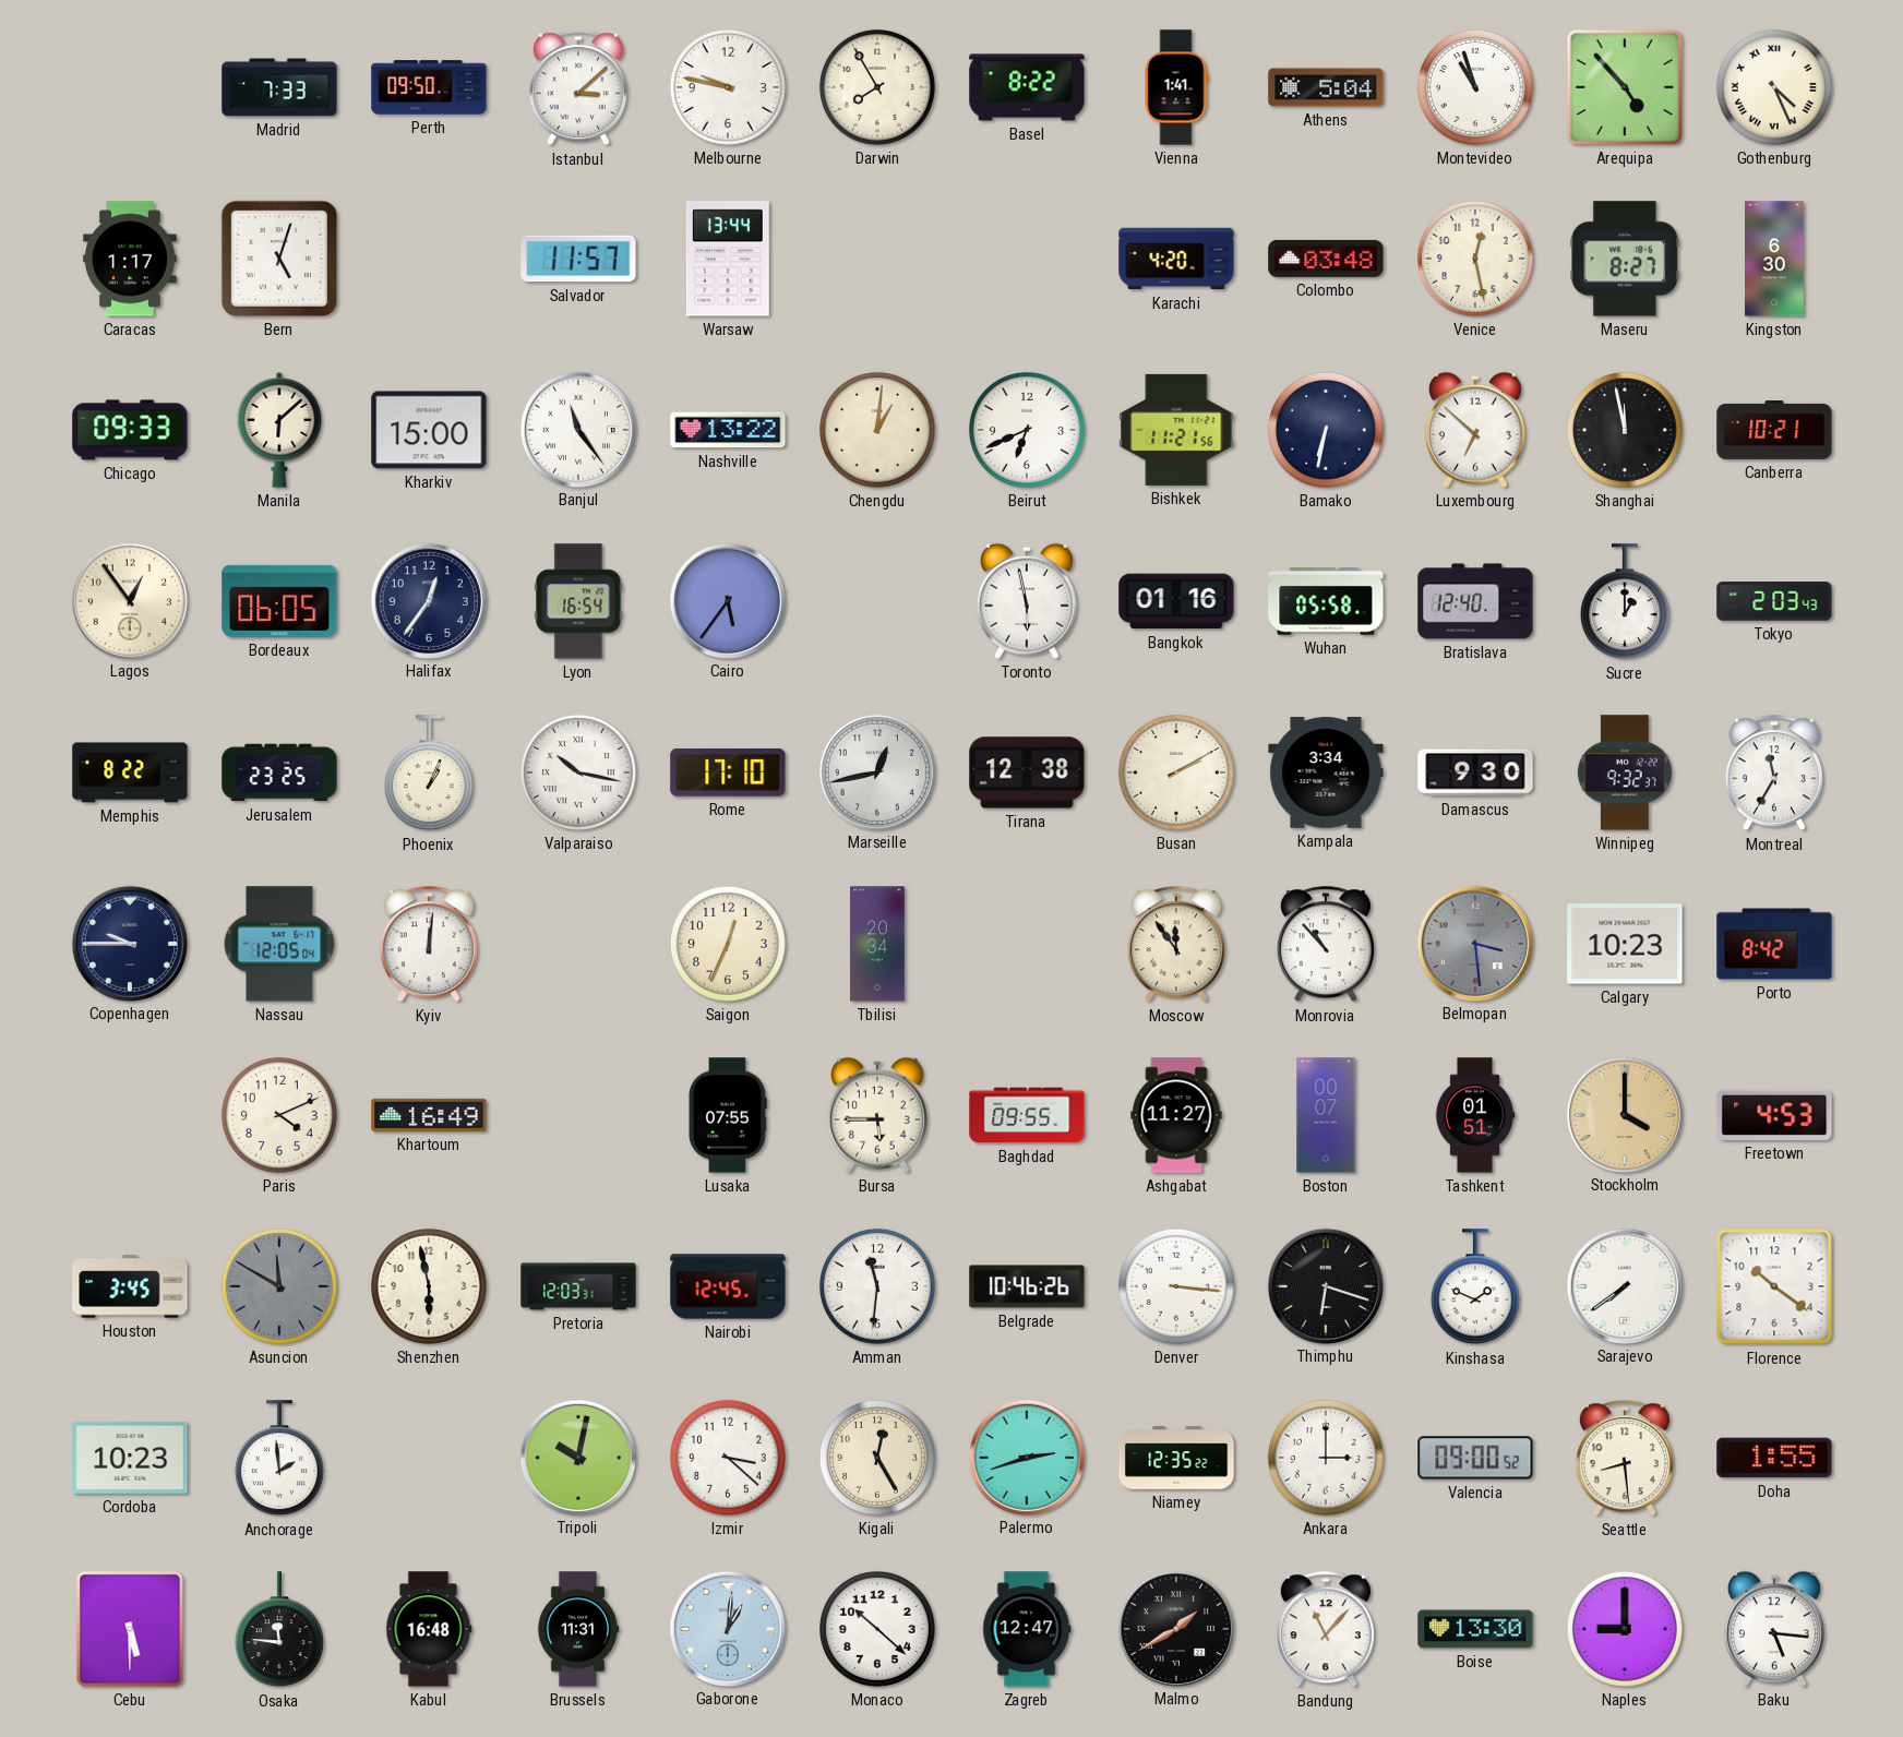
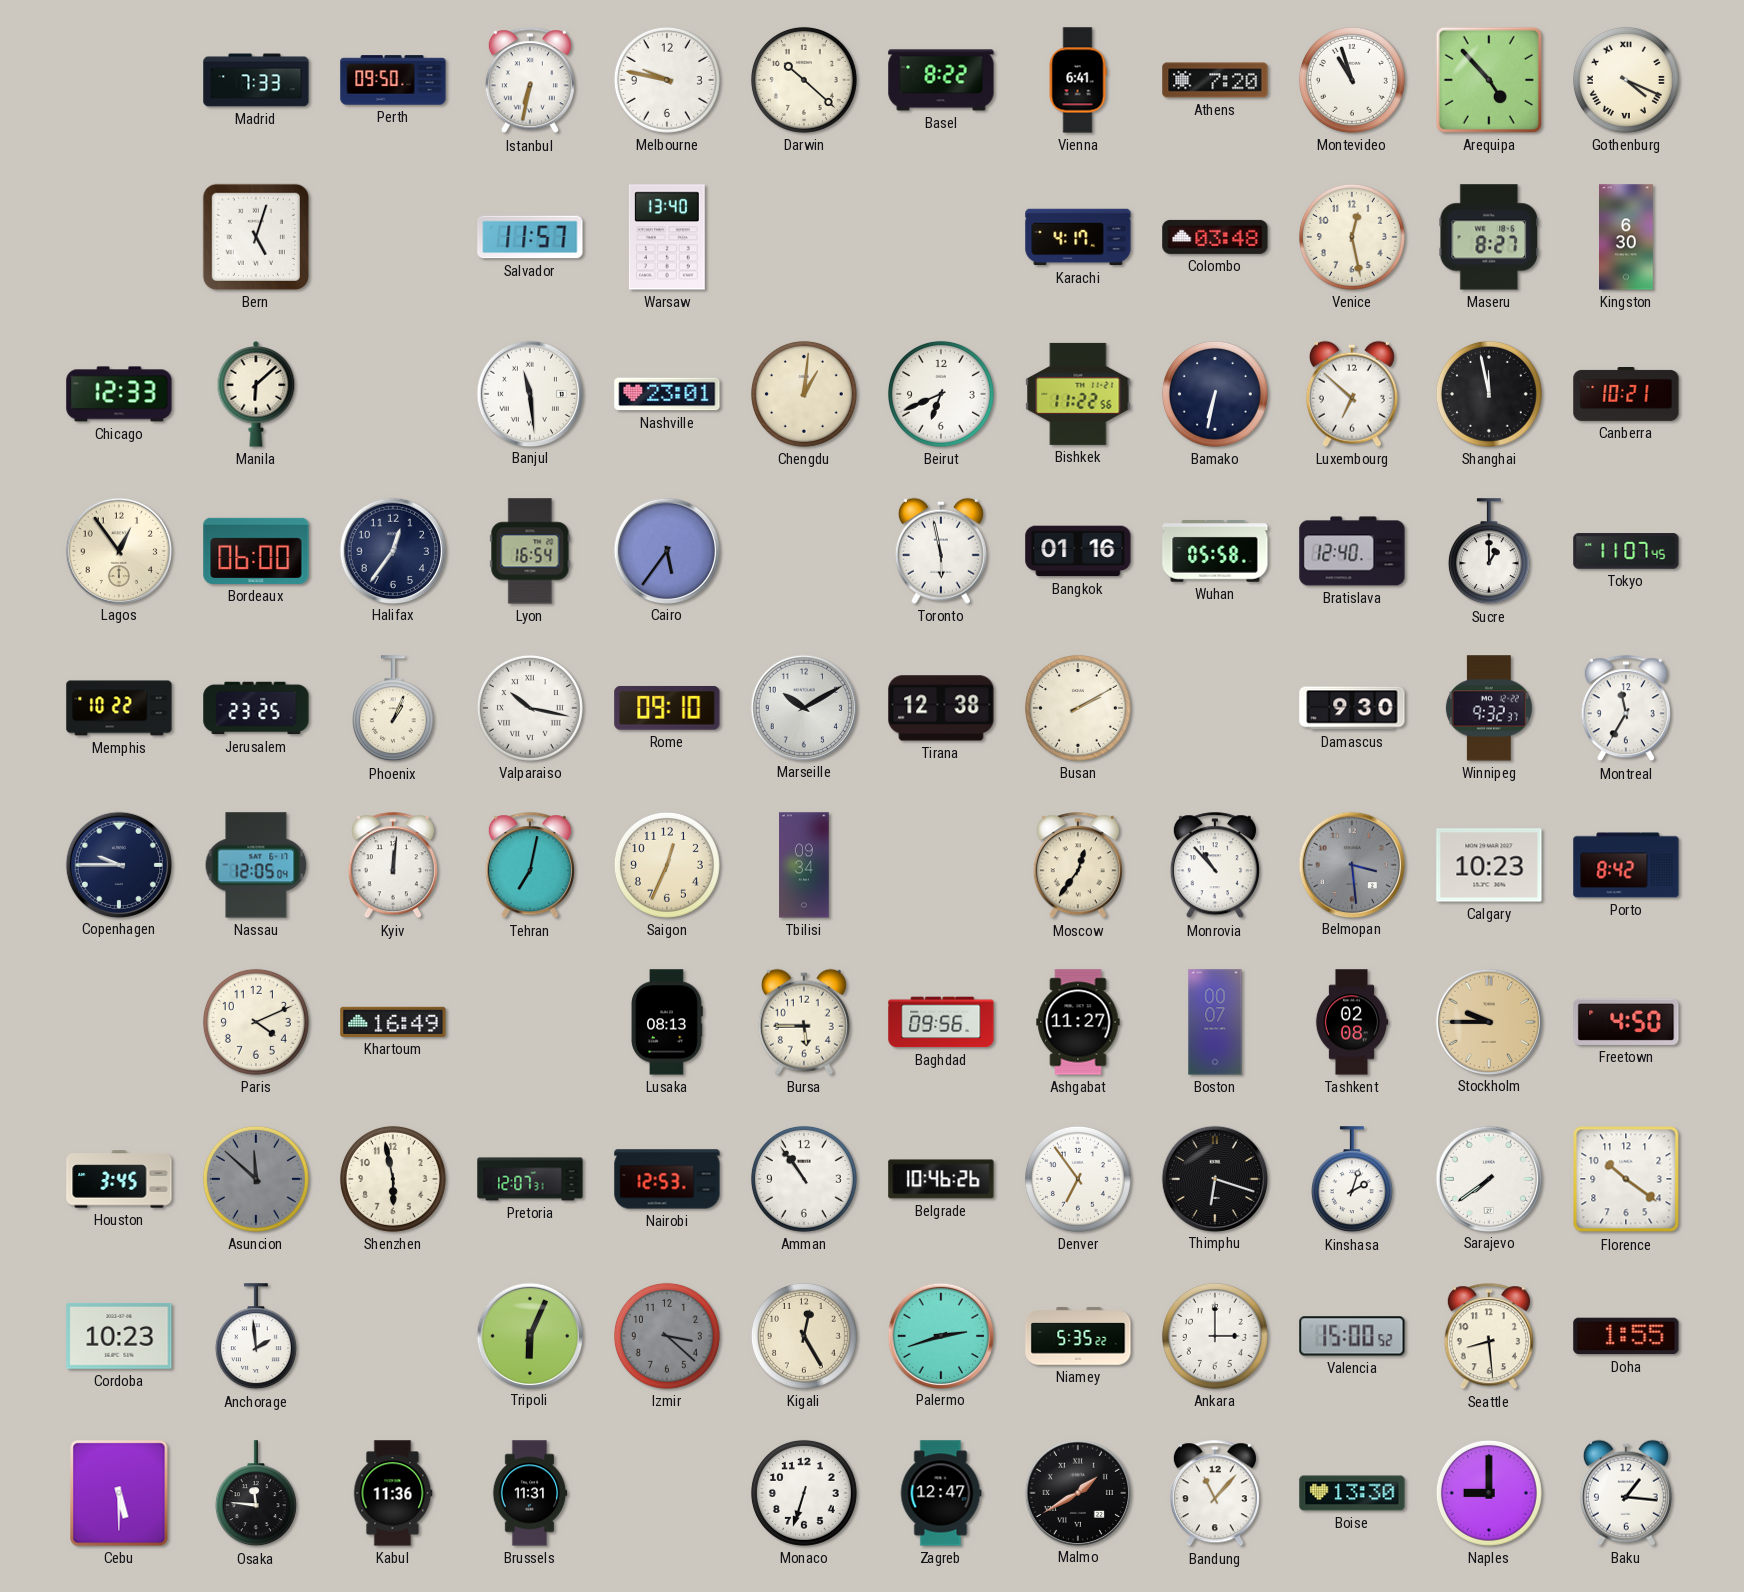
Istanbul: 3:08 -> 6:32 (530, 81)
Darwin: 7:55 -> 10:22 (804, 80)
Vienna: 1:41 -> 6:41 (1078, 80)
Athens: 5:04 -> 7:20 (1215, 80)
Gothenburg: 4:26 -> 4:19 (1626, 80)
Caracas: 1:17 -> none (130, 259)
Warsaw: 13:44 -> 13:40 (667, 237)
Karachi: 4:20 -> 4:17 (1078, 237)
Chicago: 09:33 -> 12:33 (119, 394)
Kharkiv: 15:00 -> none (429, 430)
Banjul: 11:24 -> 11:29 (529, 393)
Nashville: 13:22 -> 23:01 (667, 394)
Bishkek: 11:21 -> 11:22 (1078, 394)
Bordeaux: 06:05 -> 06:00 (256, 551)
Tokyo: 2:03 -> 11:07 (1626, 551)
Memphis: 8:22 -> 10:22 (119, 708)
Rome: 17:10 -> 09:10 (667, 708)
Marseille: 12:43 -> 10:10 (803, 707)
Kampala: 3:34 -> none (1326, 772)
Tehran: none -> 7:02 (530, 866)
Tbilisi: 20:34 -> 09:34 (804, 865)
Moscow: 11:54 -> 12:36 (1078, 866)
Lusaka: 07:55 -> 08:13 (667, 1022)
Baghdad: 09:55 -> 09:56 (941, 1022)
Tashkent: 01:51 -> 02:08 (1352, 1022)
Stockholm: 4:00 -> 9:45 (1488, 1021)
Freetown: 4:53 -> 4:50 (1626, 1022)
Asuncion: 11:50 -> 11:52 (256, 1179)
Pretoria: 12:03 -> 12:07 (530, 1179)
Nairobi: 12:45 -> 12:53 (667, 1179)
Amman: 11:31 -> 10:54 (804, 1179)
Denver: 3:16 -> 6:54 (1078, 1179)
Kinshasa: 1:49 -> 2:03 (1352, 1180)
Tripoli: 10:02 -> 6:04 (529, 1335)
Izmir dial: white -> grey (667, 1336)
Niamey: 12:35 -> 5:35 (1078, 1337)
Valencia: 09:00 -> 15:00 (1352, 1336)
Kabul: 16:48 -> 11:36 (393, 1493)
Gaborone: 1:01 -> none (727, 1628)
Monaco: 10:22 -> 6:33 (804, 1493)
Baku: 5:16 -> 1:16 (1626, 1493)
